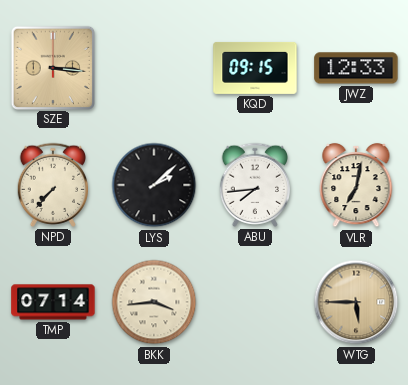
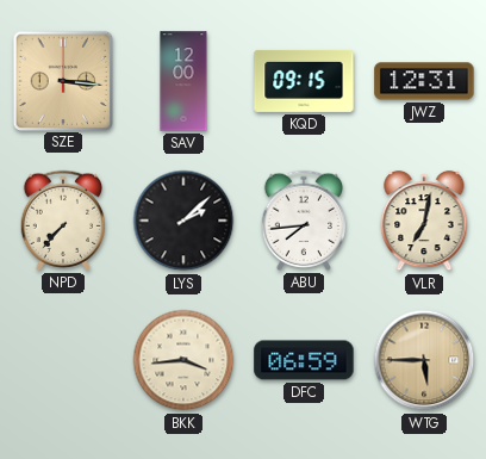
SAV: none -> 12:00 (183, 81)
JWZ: 12:33 -> 12:31 (424, 81)
TMP: 07:14 -> none (53, 302)
DFC: none -> 06:59 (304, 360)
